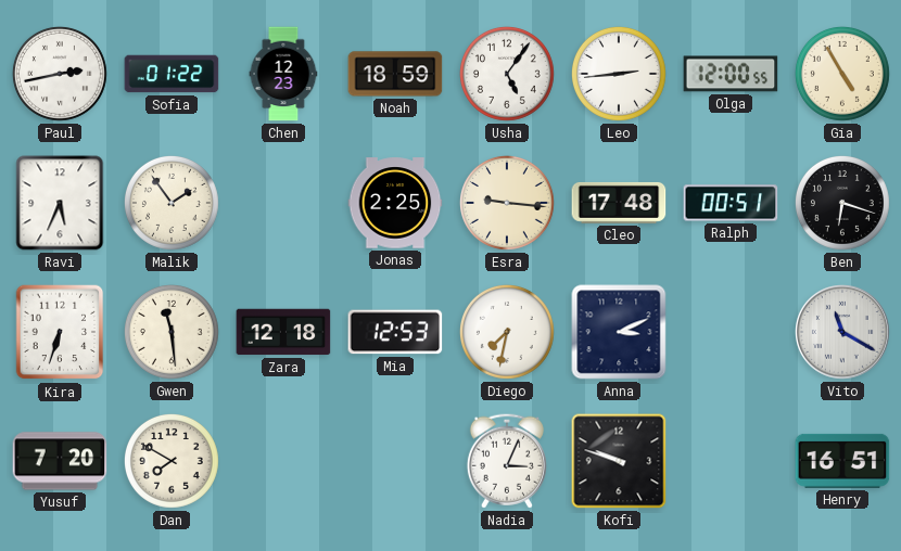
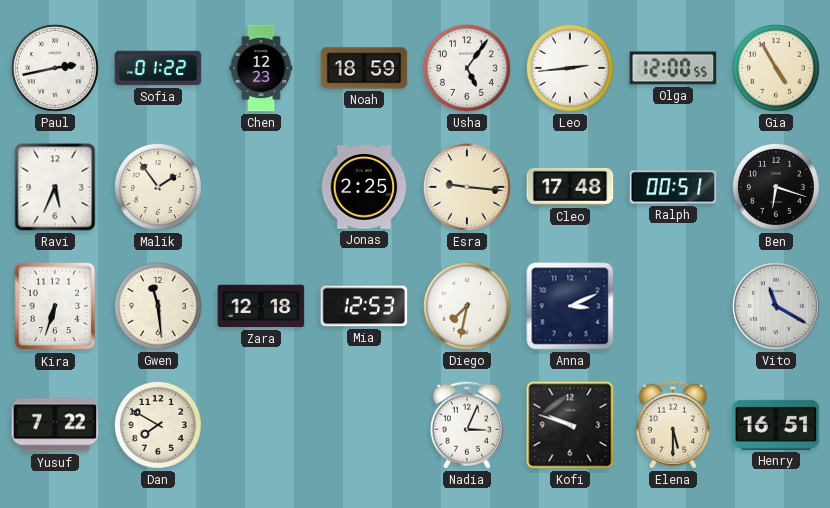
Yusuf: 7:20 -> 7:22 (55, 425)
Elena: none -> 5:30 (673, 425)
